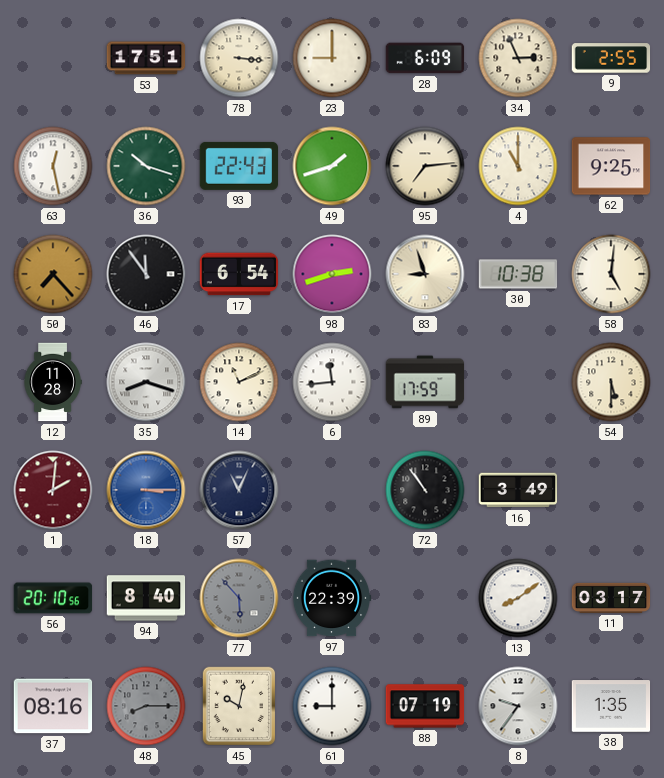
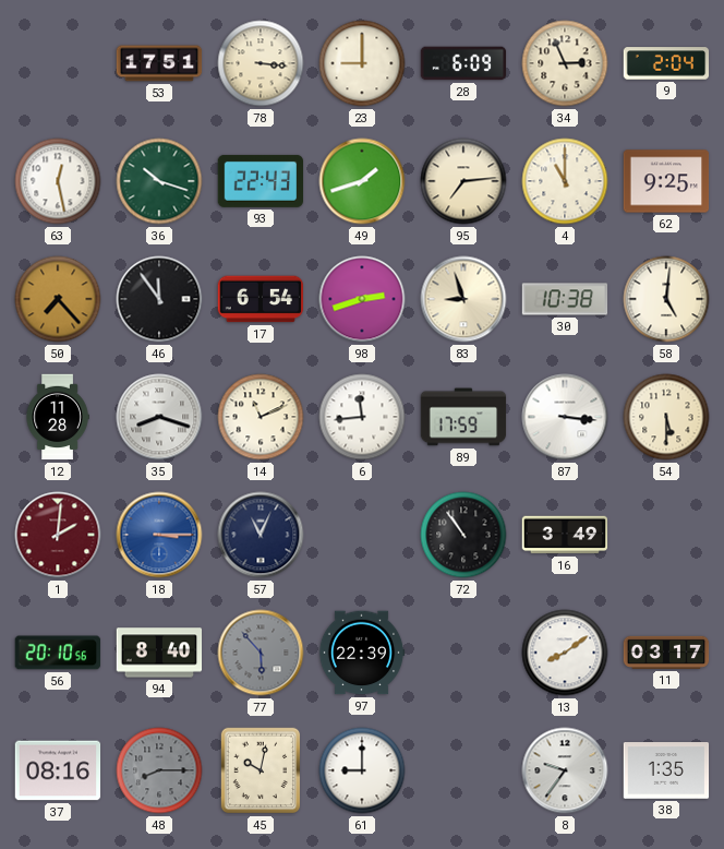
9: 2:55 -> 2:04 (666, 63)
87: none -> 3:16 (565, 417)
88: 07:19 -> none (425, 706)
